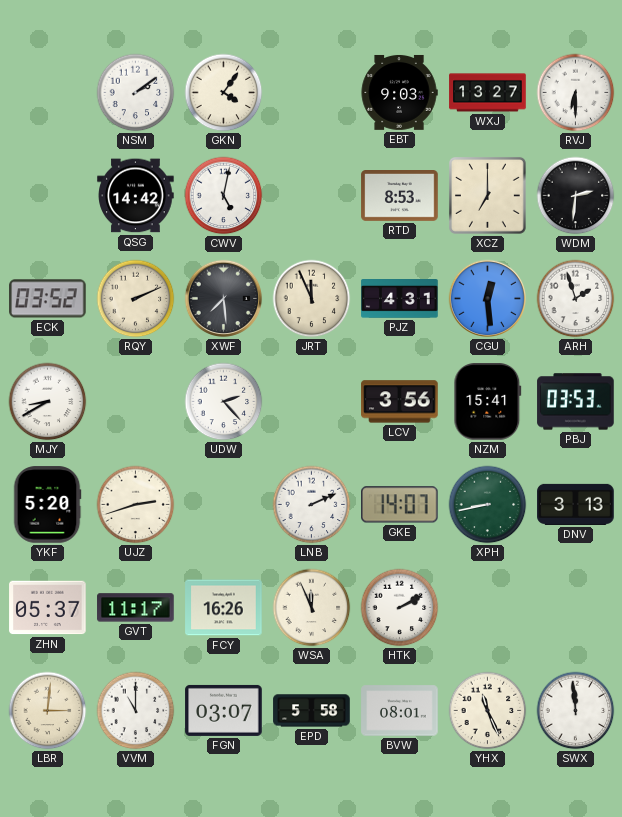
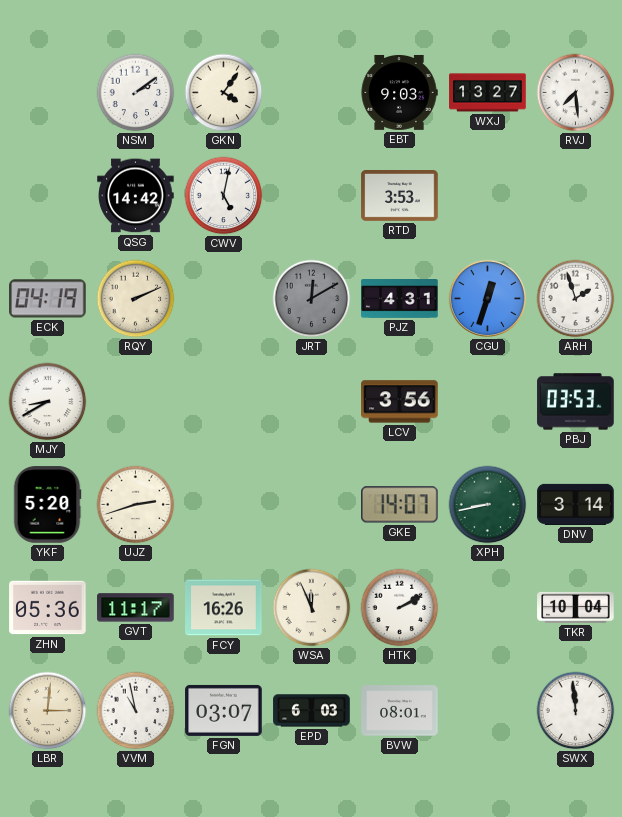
RVJ: 6:30 -> 7:29 (576, 93)
RTD: 8:53 -> 3:53 (400, 196)
XCZ: 7:00 -> none (487, 195)
WDM: 2:31 -> none (576, 196)
ECK: 03:52 -> 04:19 (48, 299)
XWF: 7:29 -> none (224, 299)
JRT: 11:56 -> 12:10 (312, 299)
JRT dial: cream -> grey (312, 299)
CGU: 12:29 -> 12:33 (488, 299)
UDW: 2:23 -> none (224, 402)
NZM: 15:41 -> none (488, 402)
LNB: 2:11 -> none (312, 505)
DNV: 3:13 -> 3:14 (576, 504)
ZHN: 05:37 -> 05:36 (48, 608)
TKR: none -> 10:04 (576, 607)
VVM: 11:00 -> 10:58 (136, 711)
EPD: 5:58 -> 6:03 (312, 711)
YHX: 11:26 -> none (488, 711)
